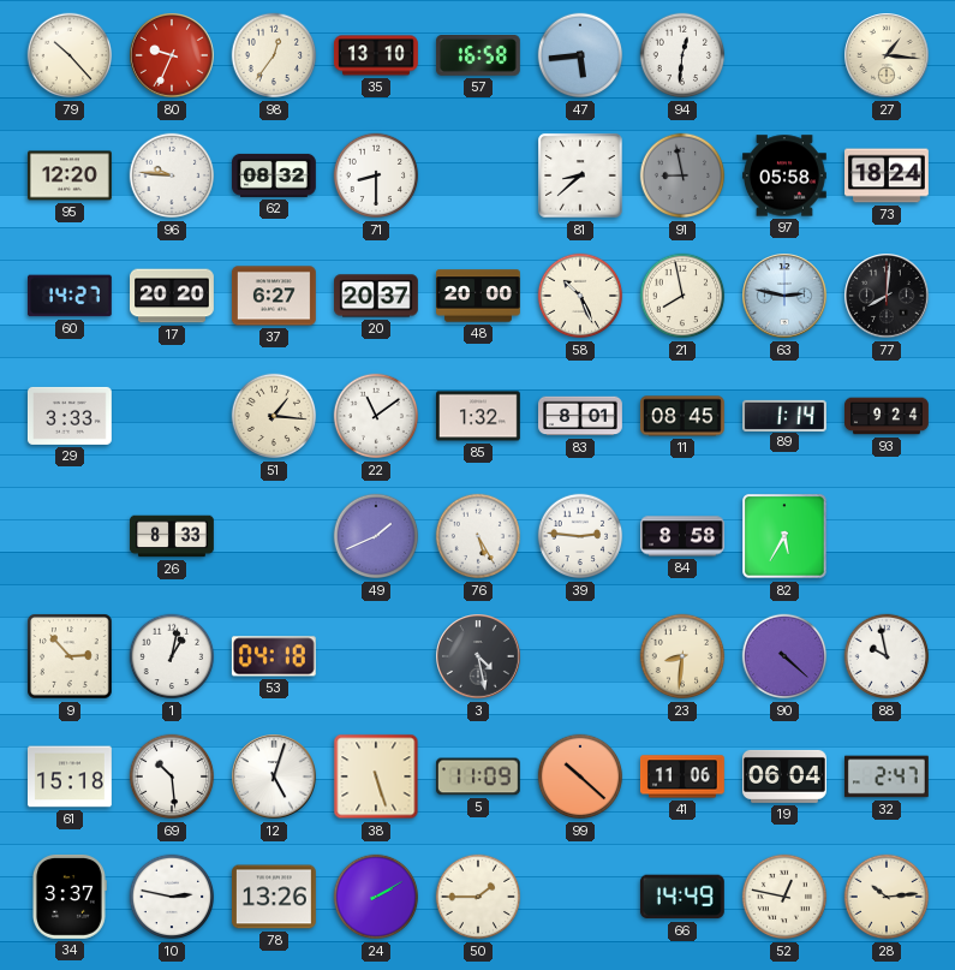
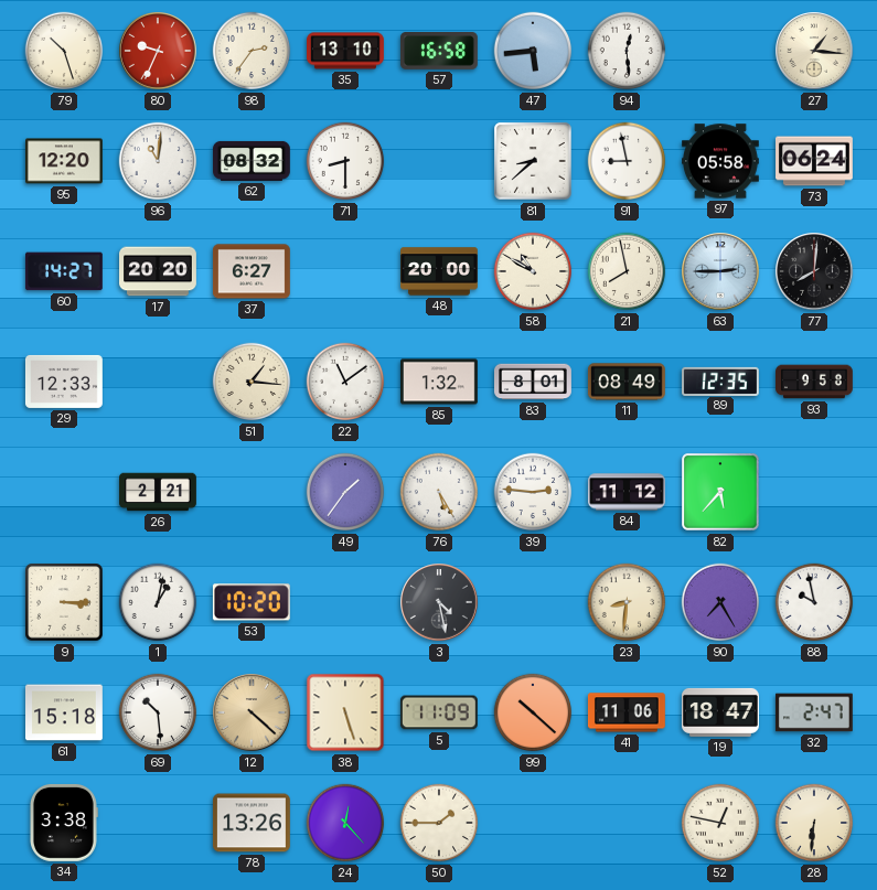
79: 10:23 -> 10:27 (64, 51)
98: 12:36 -> 2:36 (252, 51)
94: 12:31 -> 12:29 (627, 51)
96: 9:46 -> 11:01 (158, 161)
91 dial: grey -> white (627, 161)
73: 18:24 -> 06:24 (815, 161)
20: 20:37 -> none (377, 296)
58: 10:26 -> 10:50 (533, 271)
63: 2:47 -> 2:45 (720, 271)
29: 3:33 -> 12:33 (64, 382)
11: 08:45 -> 08:49 (627, 382)
89: 1:14 -> 12:35 (721, 380)
93: 9:24 -> 9:58 (815, 382)
26: 8:33 -> 2:21 (159, 492)
49: 1:41 -> 1:36 (345, 492)
84: 8:58 -> 11:12 (628, 492)
82: 5:35 -> 5:37 (720, 492)
9: 2:53 -> 3:15 (64, 602)
53: 04:18 -> 10:20 (252, 602)
90: 4:22 -> 7:25 (720, 602)
12: 5:03 -> 4:22 (252, 712)
12 dial: white -> champagne (252, 712)
19: 06:04 -> 18:47 (720, 712)
34: 3:37 -> 3:38 (63, 823)
10: 2:47 -> none (172, 897)
24: 2:10 -> 12:23 (345, 823)
66: 14:49 -> none (682, 897)
28: 10:14 -> 6:31 (814, 823)
